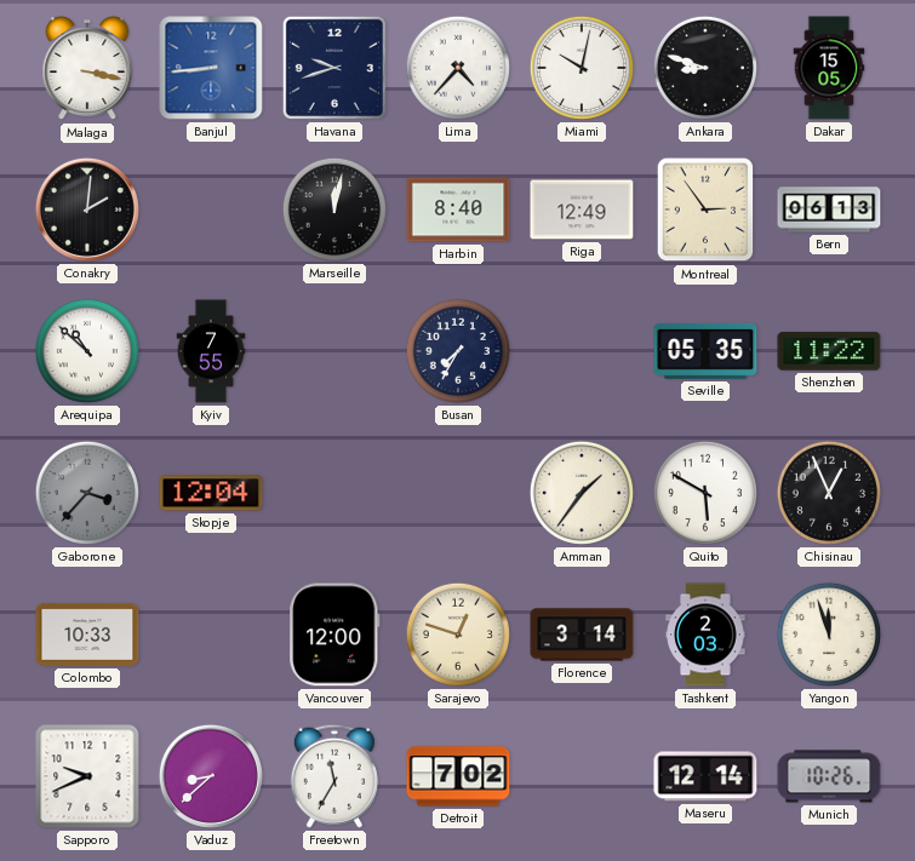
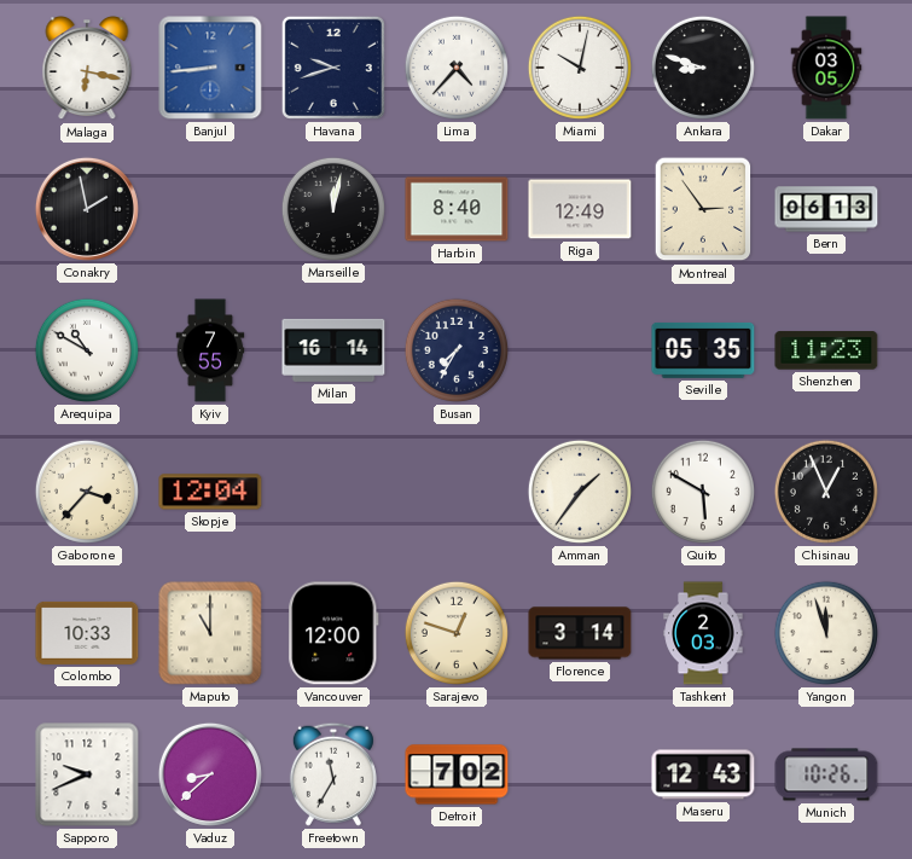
Malaga: 3:17 -> 6:17 (87, 69)
Dakar: 15:05 -> 03:05 (826, 68)
Conakry: 2:01 -> 1:58 (87, 209)
Arequipa: 10:52 -> 10:50 (87, 350)
Milan: none -> 16:14 (333, 350)
Shenzhen: 11:22 -> 11:23 (826, 350)
Gaborone dial: grey -> cream (87, 492)
Maputo: none -> 11:00 (210, 633)
Maseru: 12:14 -> 12:43 (703, 774)
